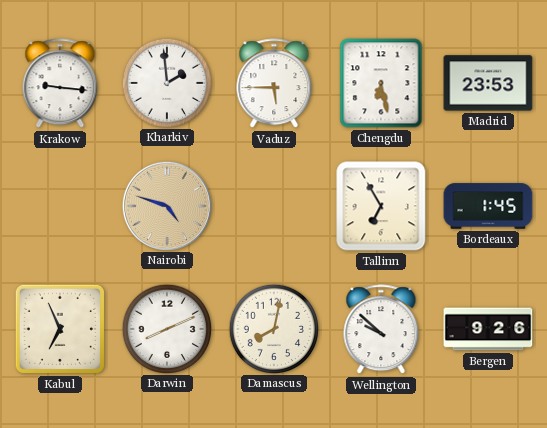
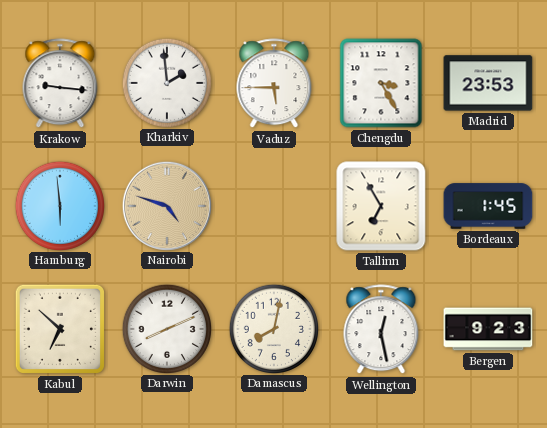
Chengdu: 6:28 -> 3:25 (381, 83)
Hamburg: none -> 5:59 (59, 205)
Kabul: 6:56 -> 6:52 (60, 329)
Wellington: 9:52 -> 12:28 (381, 330)
Bergen: 9:26 -> 9:23 (488, 329)
